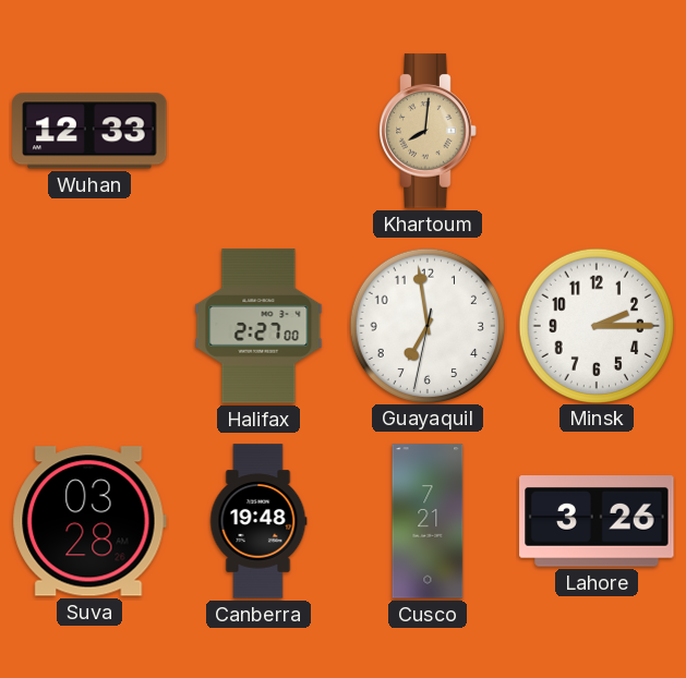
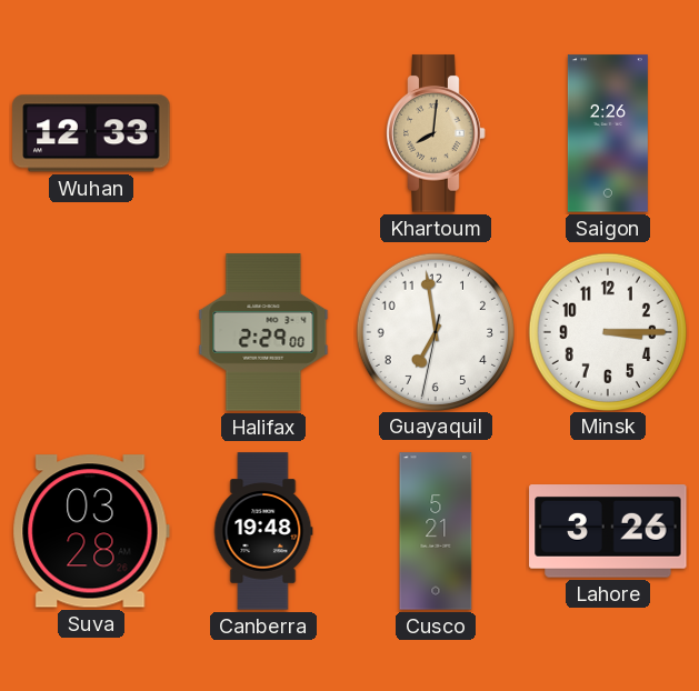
Saigon: none -> 2:26 (608, 133)
Halifax: 2:27 -> 2:29 (263, 332)
Minsk: 2:15 -> 3:15 (607, 331)
Cusco: 7:21 -> 5:21 (436, 531)
